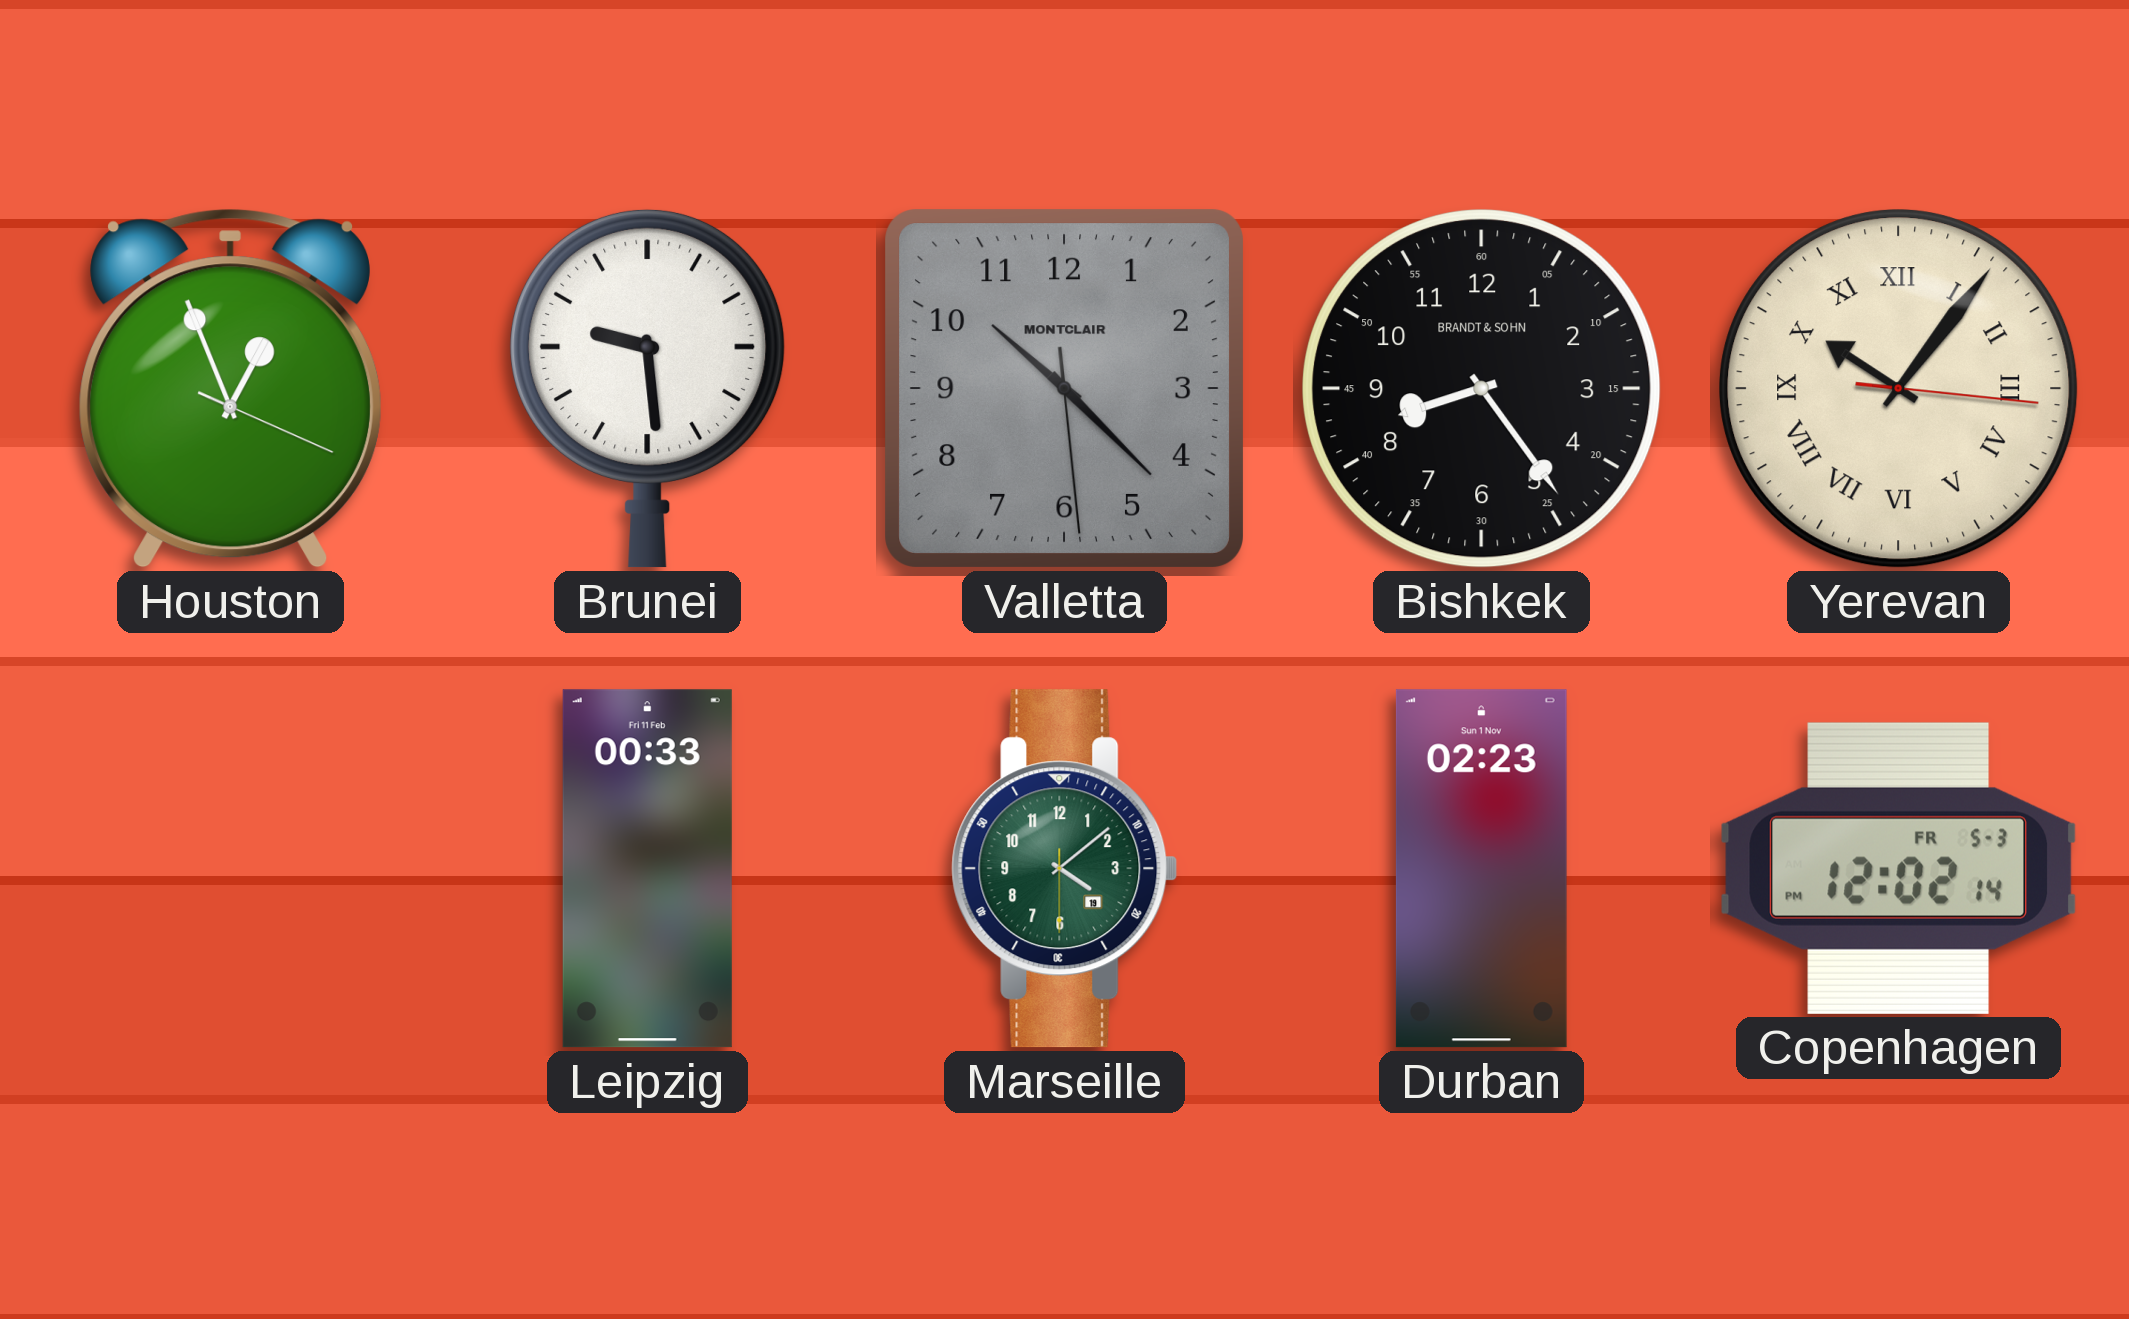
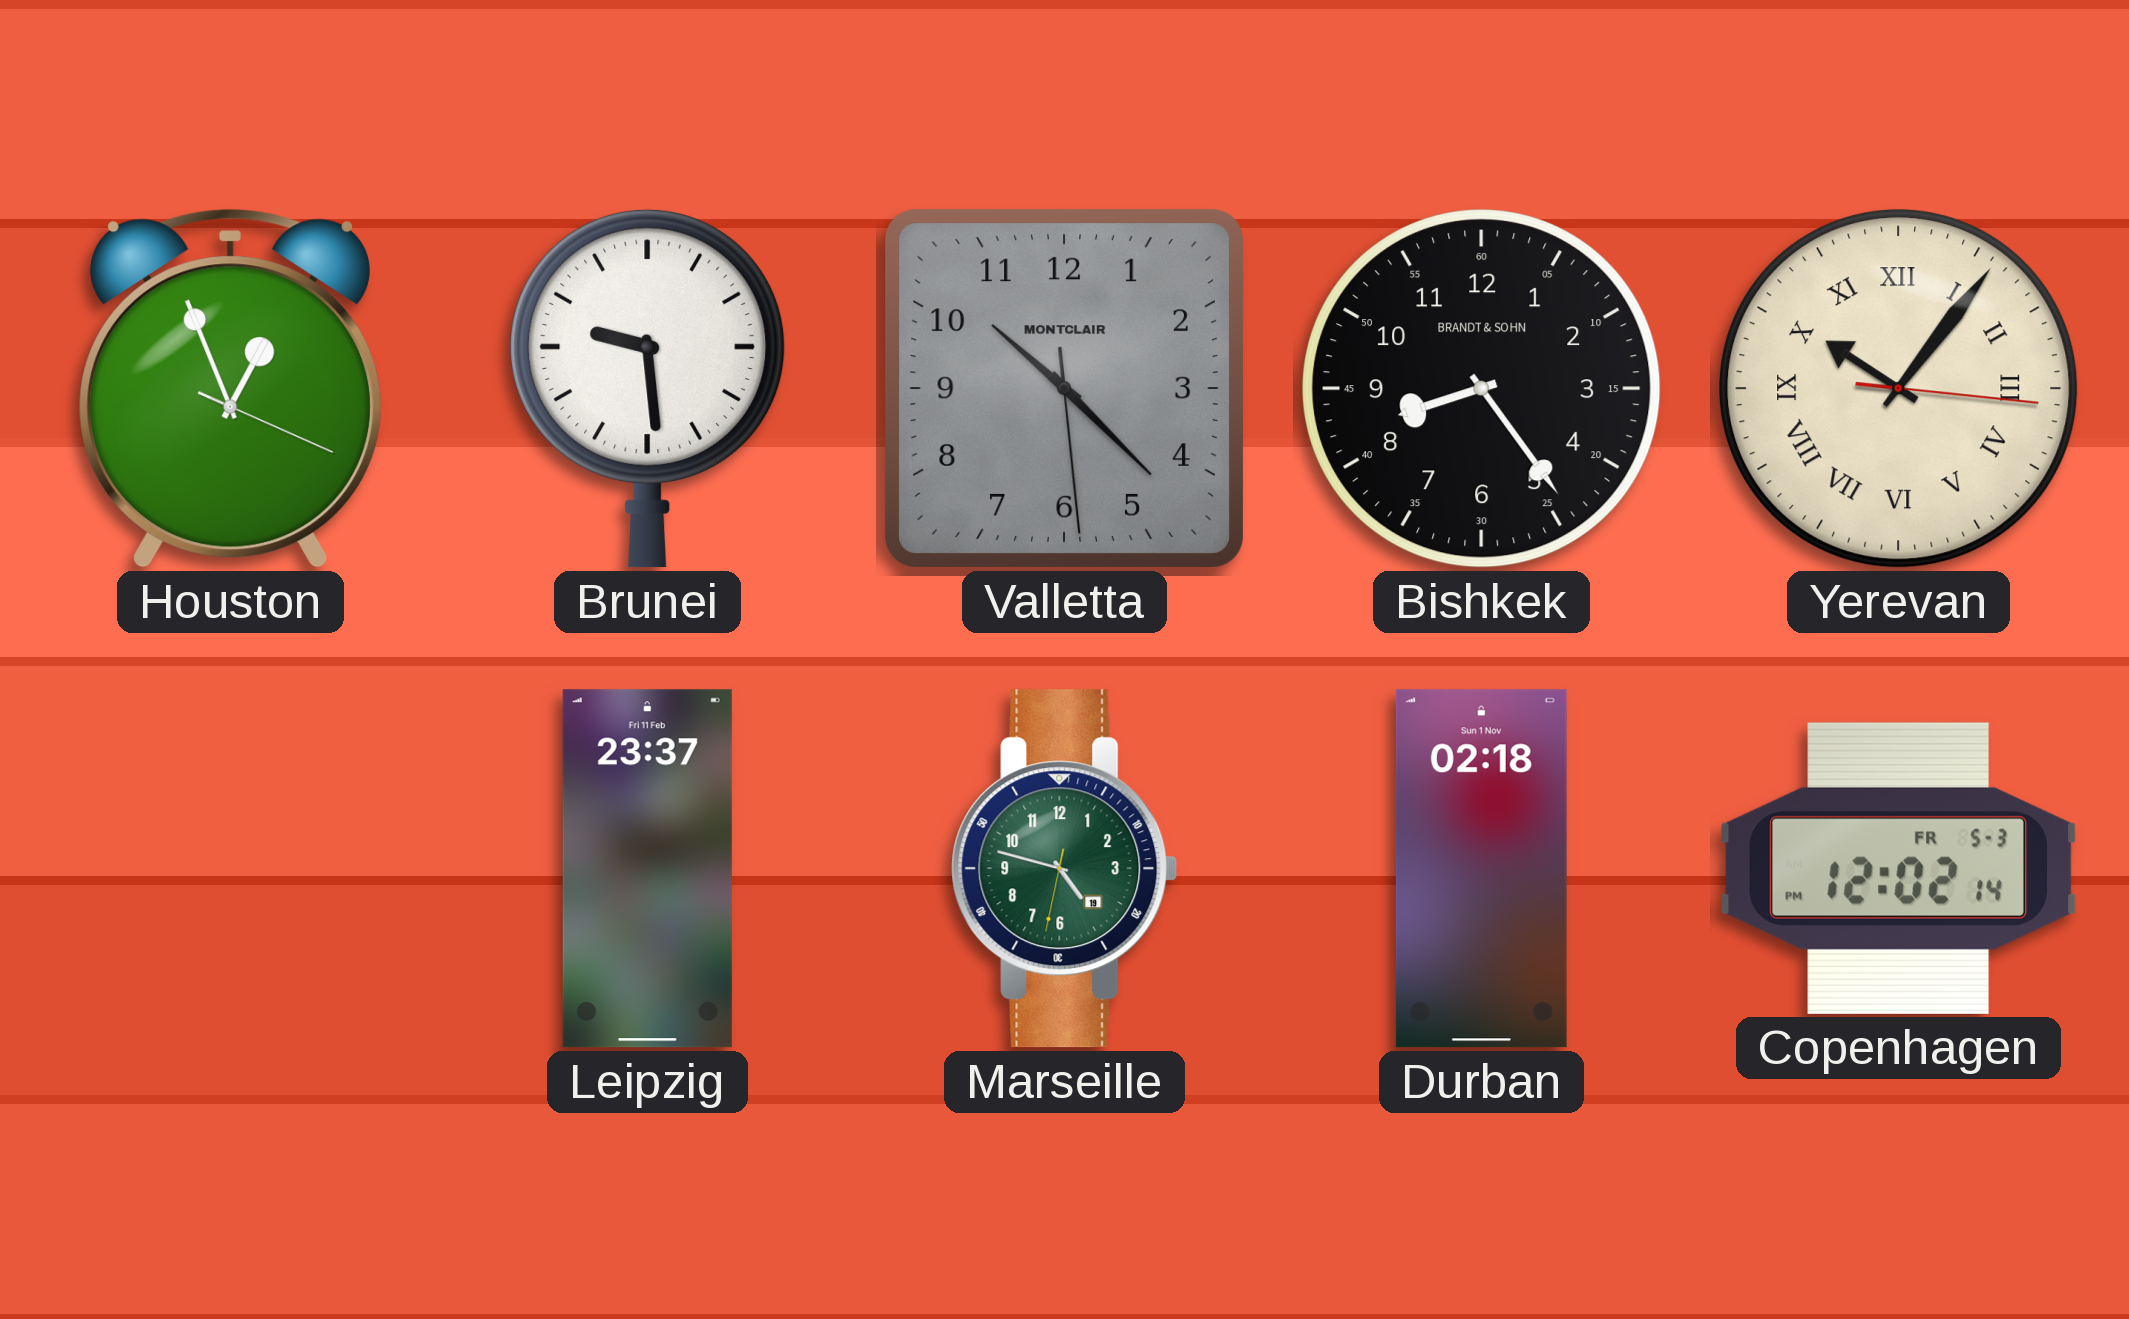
Leipzig: 00:33 -> 23:37 (647, 869)
Marseille: 4:08 -> 4:47 (1065, 869)
Durban: 02:23 -> 02:18 (1481, 869)
